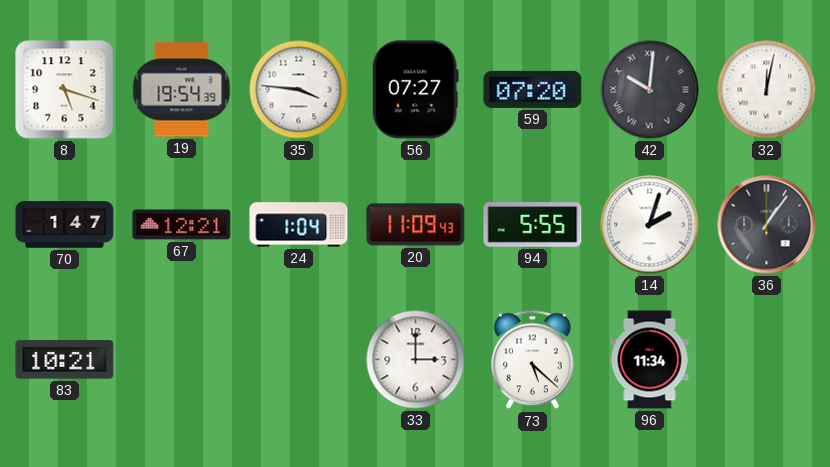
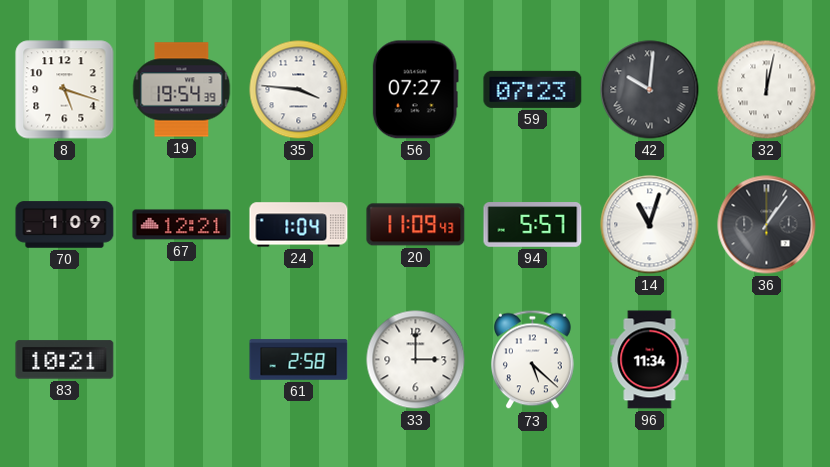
59: 07:20 -> 07:23 (533, 89)
70: 1:47 -> 1:09 (65, 225)
94: 5:55 -> 5:57 (533, 225)
14: 2:03 -> 11:03 (650, 225)
61: none -> 2:58 (299, 360)
